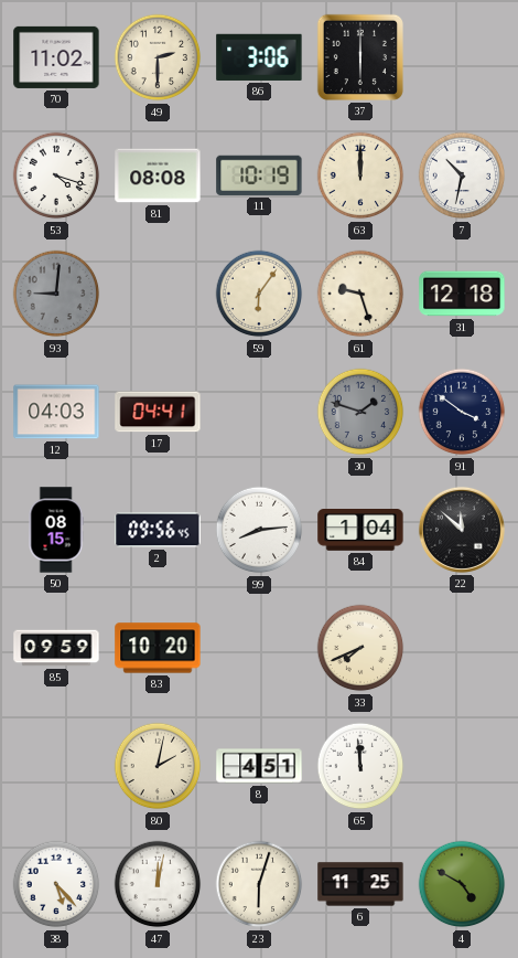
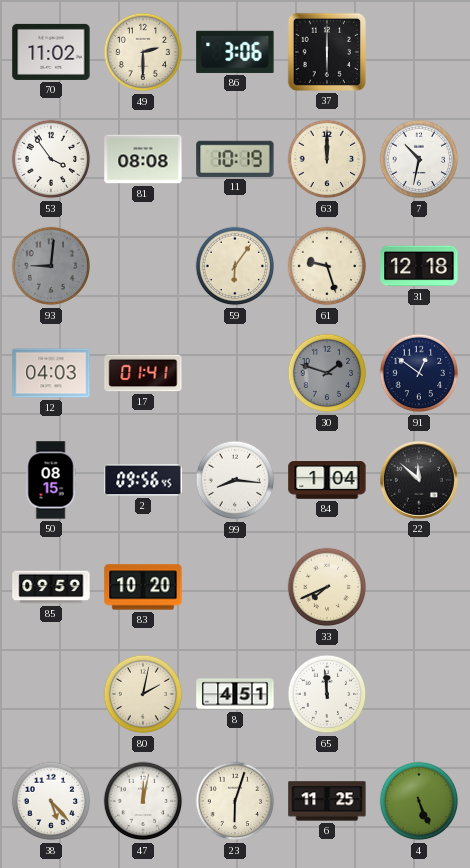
53: 4:18 -> 3:54 (51, 159)
17: 04:41 -> 01:41 (143, 373)
91: 3:51 -> 12:51 (419, 373)
99: 8:14 -> 8:16 (235, 480)
4: 4:50 -> 5:26 (419, 801)
